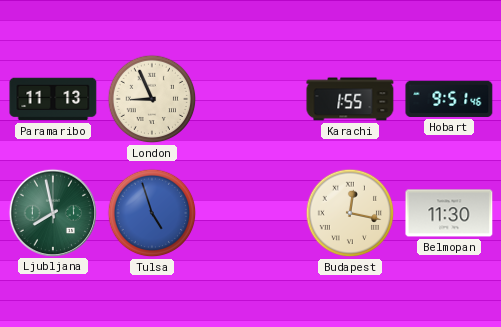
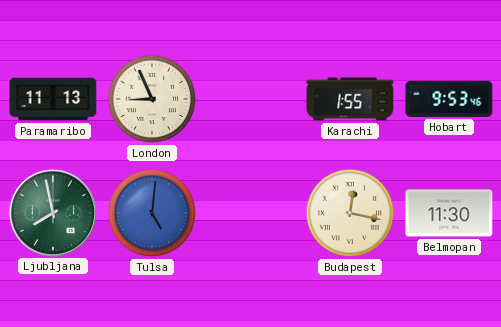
Hobart: 9:51 -> 9:53 (449, 99)
Tulsa: 4:57 -> 5:01 (152, 213)
